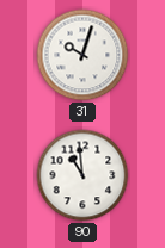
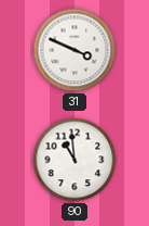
31: 10:03 -> 3:49 (74, 50)
